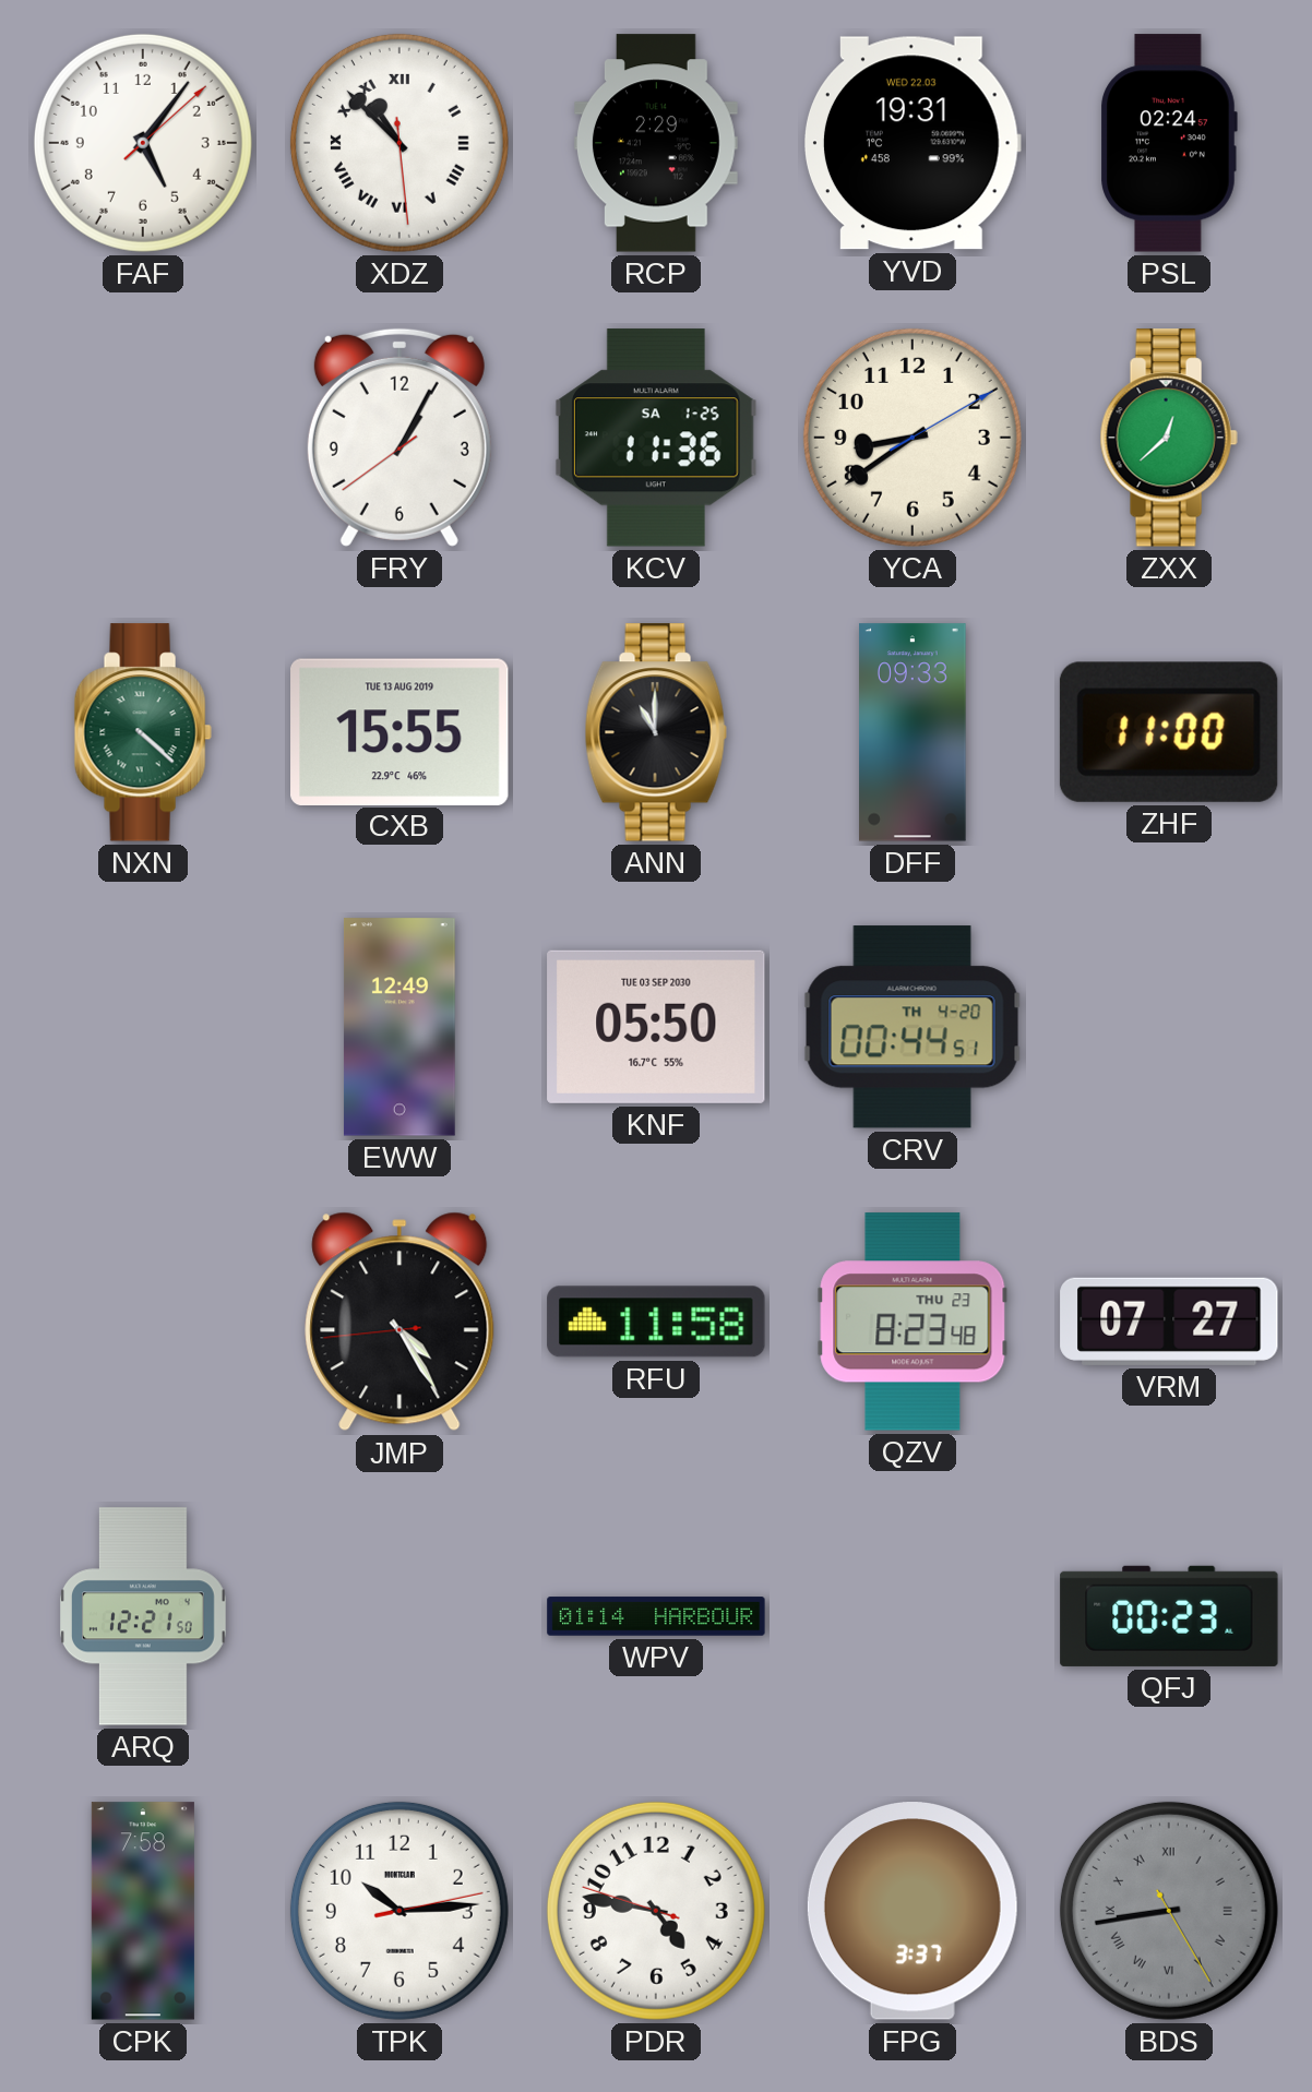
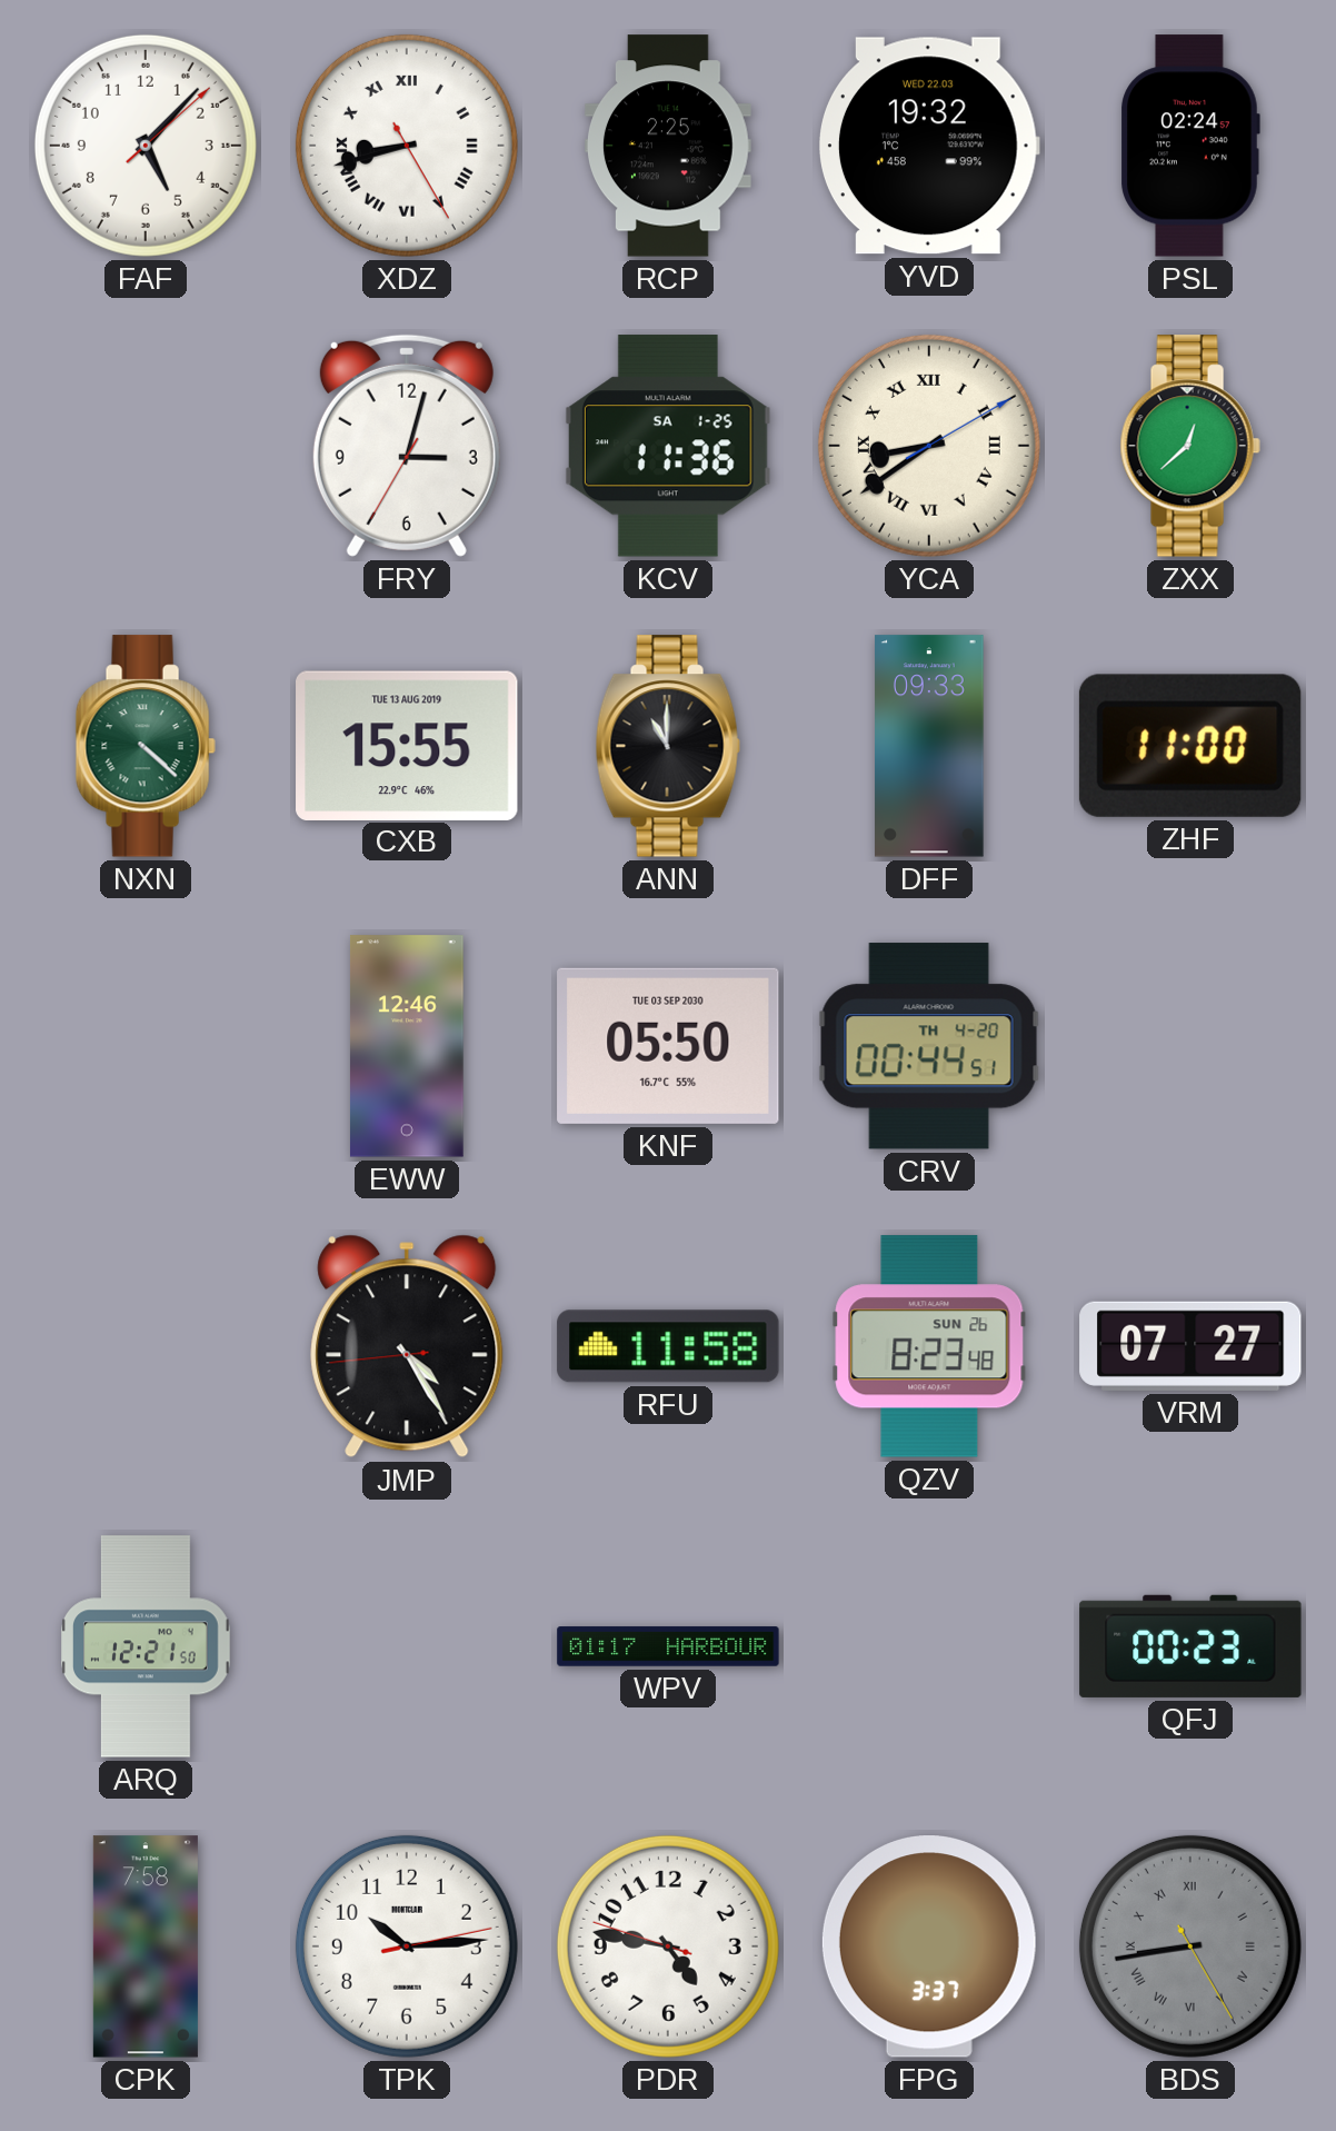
FAF: 5:06 -> 5:07 (146, 146)
XDZ: 10:52 -> 8:42 (407, 146)
RCP: 2:29 -> 2:25 (668, 146)
YVD: 19:31 -> 19:32 (930, 146)
FRY: 1:04 -> 3:02 (407, 446)
YCA numerals: Arabic -> Roman (929, 446)
EWW: 12:49 -> 12:46 (407, 1046)
QZV date: THU 23 -> SUN 26 (929, 1346)
WPV: 01:14 -> 01:17 (668, 1646)
